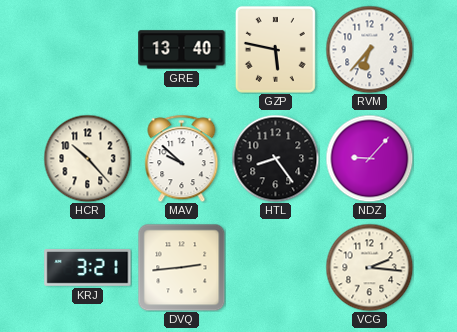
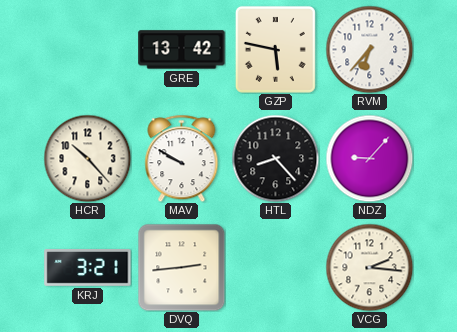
GRE: 13:40 -> 13:42 (182, 50)
MAV: 9:52 -> 9:50 (182, 158)
HTL: 8:24 -> 8:23 (275, 158)
